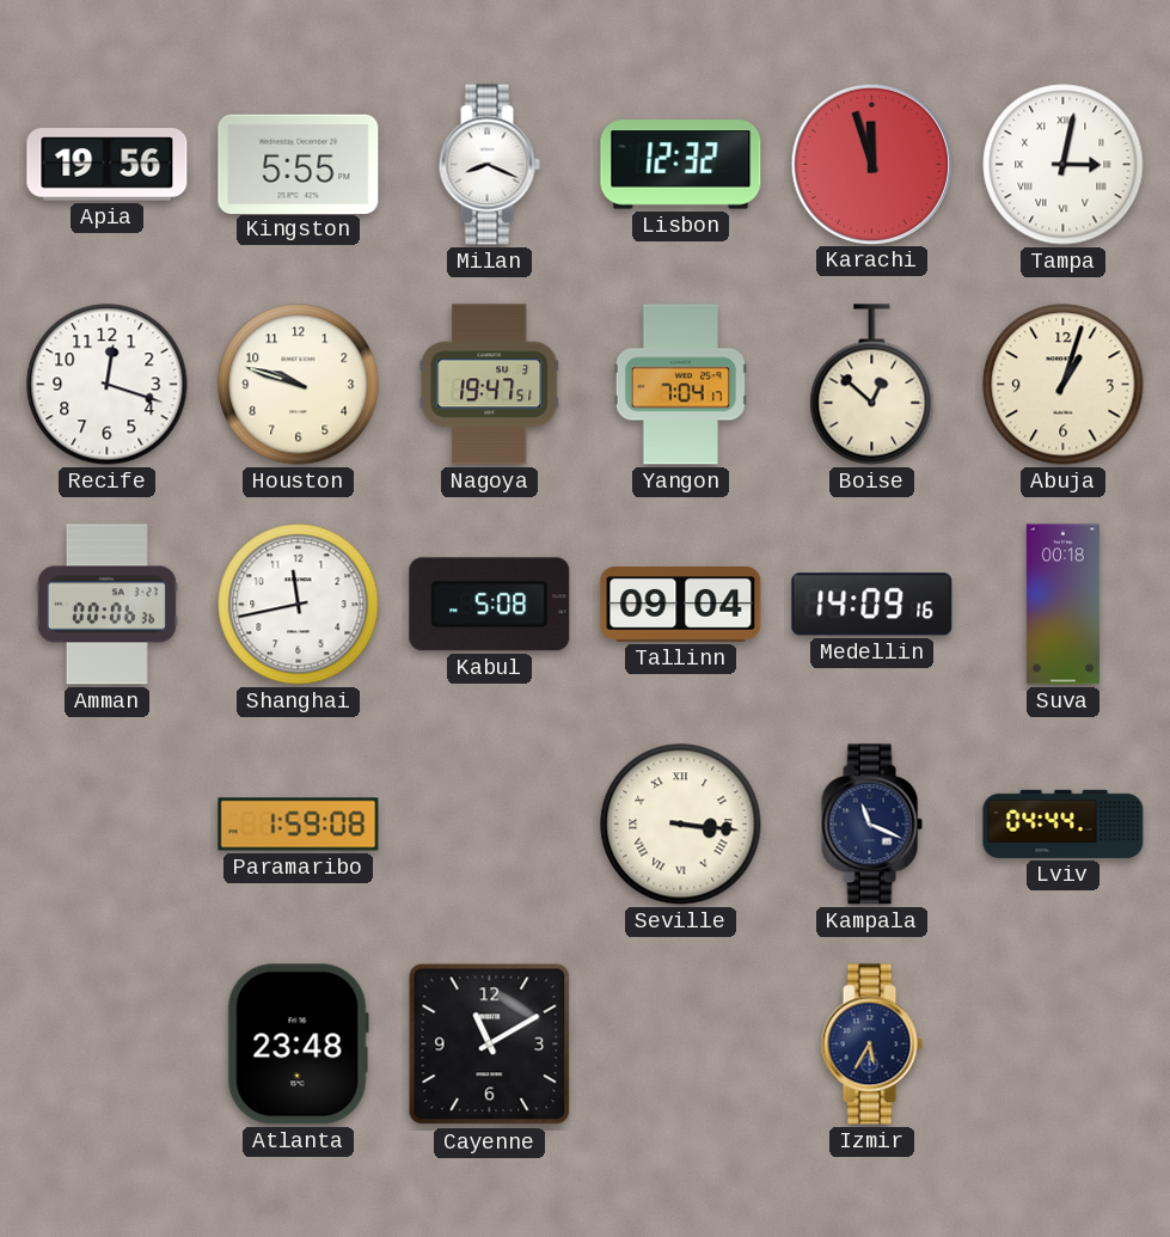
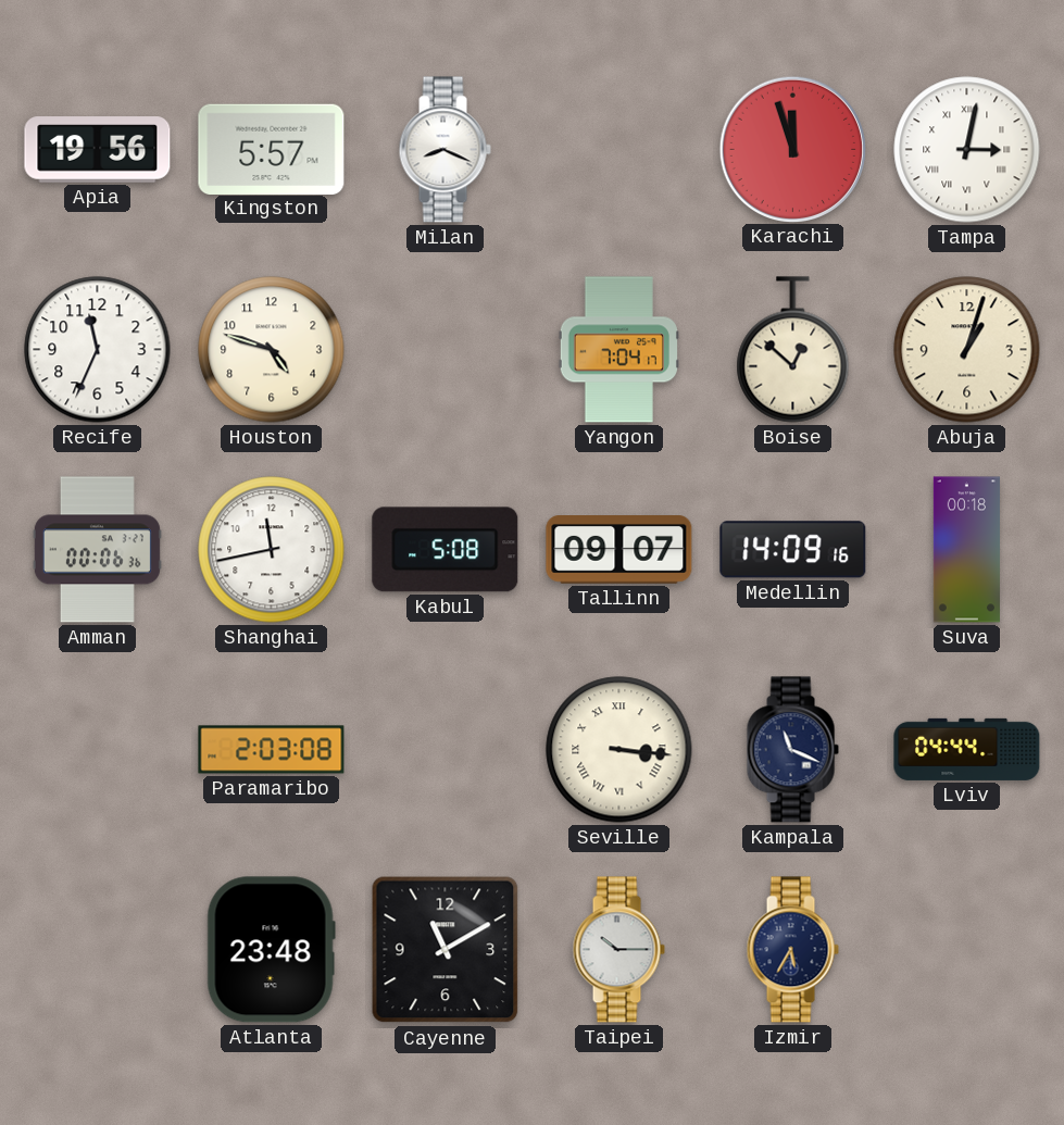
Kingston: 5:55 -> 5:57 (272, 149)
Lisbon: 12:32 -> none (681, 165)
Recife: 12:18 -> 11:34 (98, 350)
Houston: 9:48 -> 4:48 (272, 350)
Nagoya: 19:47 -> none (490, 385)
Tallinn: 09:04 -> 09:07 (619, 550)
Paramaribo: 1:59 -> 2:03 (272, 750)
Taipei: none -> 10:15 (618, 950)
